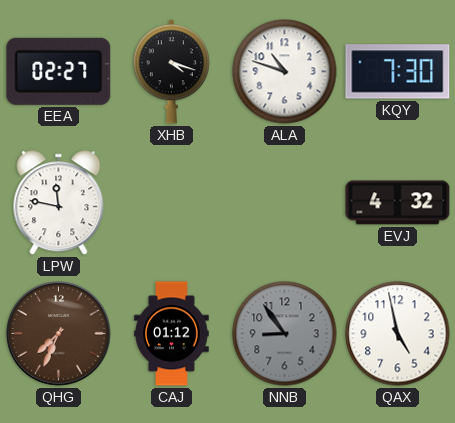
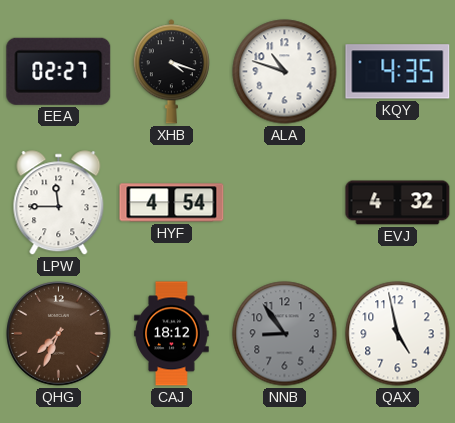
KQY: 7:30 -> 4:35 (398, 72)
LPW: 11:47 -> 11:45 (59, 203)
HYF: none -> 4:54 (172, 203)
CAJ: 01:12 -> 18:12 (172, 334)
